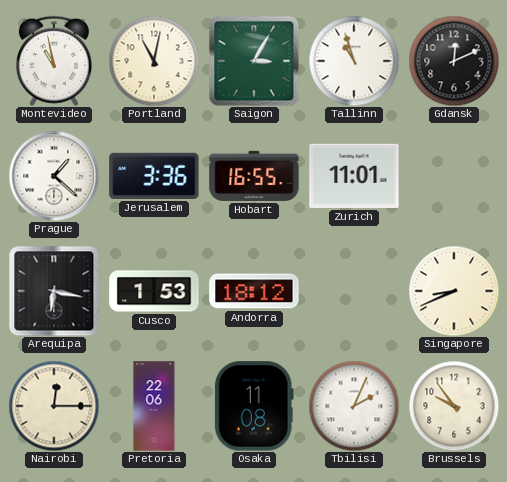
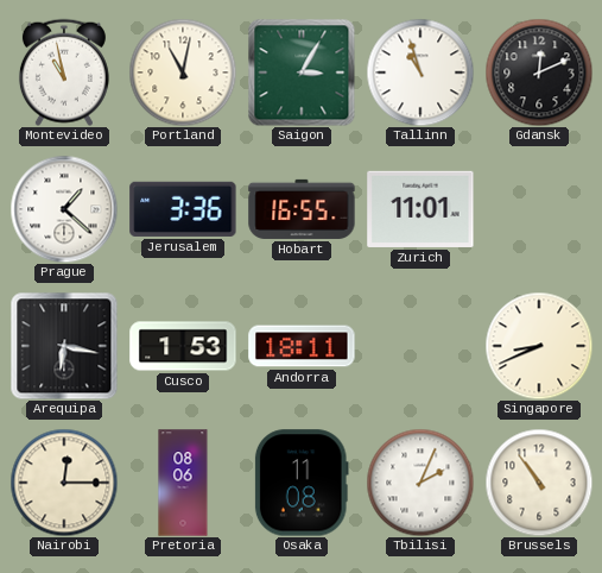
Andorra: 18:12 -> 18:11 (302, 346)
Pretoria: 22:06 -> 08:06 (183, 483)
Brussels: 9:54 -> 10:54 (539, 483)
